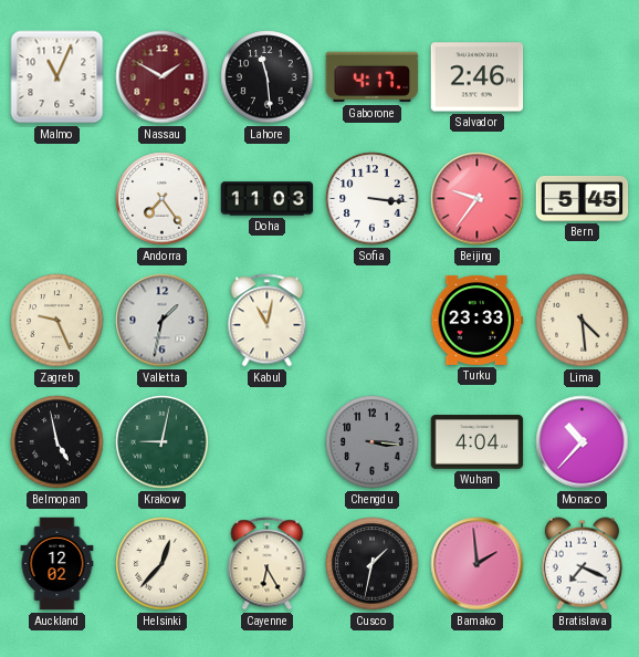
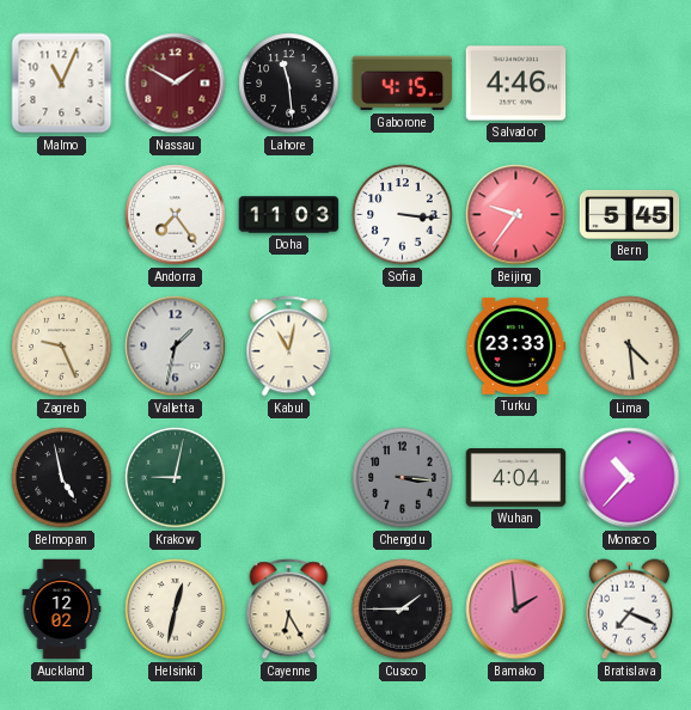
Gaborone: 4:17 -> 4:15 (403, 84)
Salvador: 2:46 -> 4:46 (516, 84)
Helsinki: 12:37 -> 12:32 (176, 610)
Cusco: 1:32 -> 1:45 (403, 610)
